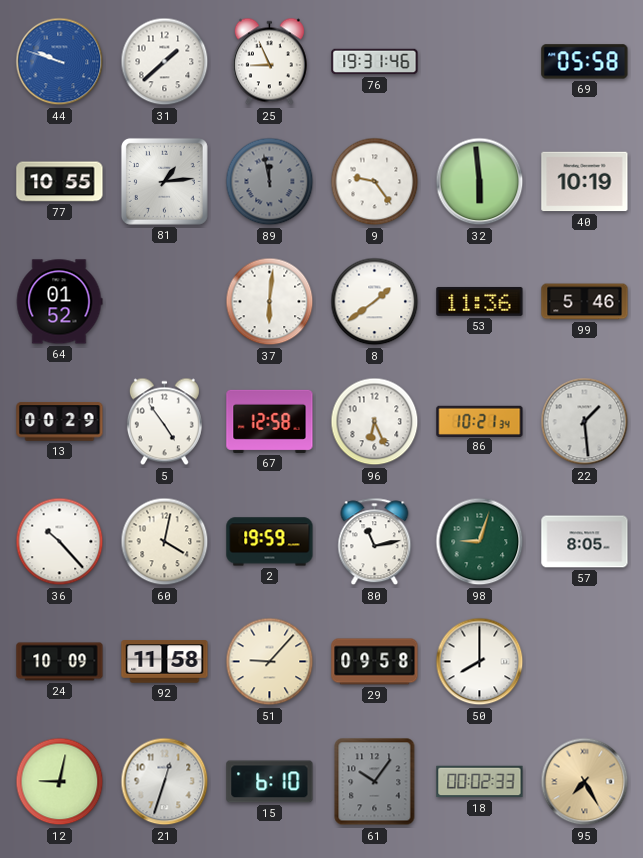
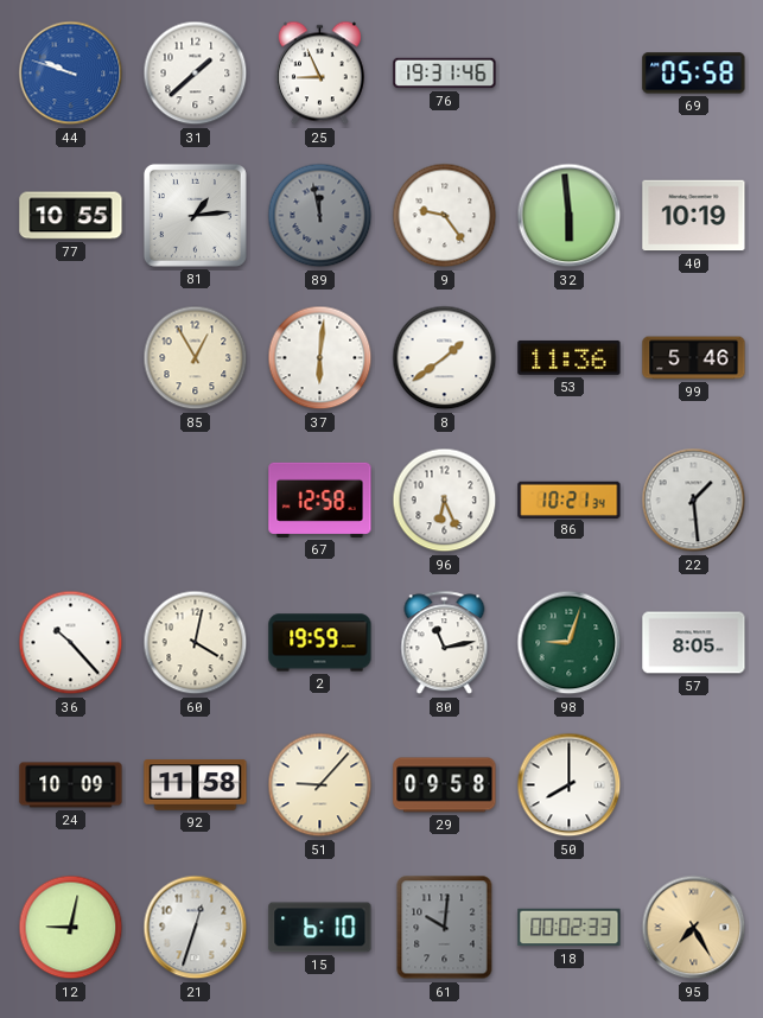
64: 01:52 -> none (59, 302)
85: none -> 12:55 (196, 358)
13: 00:29 -> none (60, 422)
5: 4:54 -> none (164, 422)
61: 10:06 -> 10:01 (445, 928)
